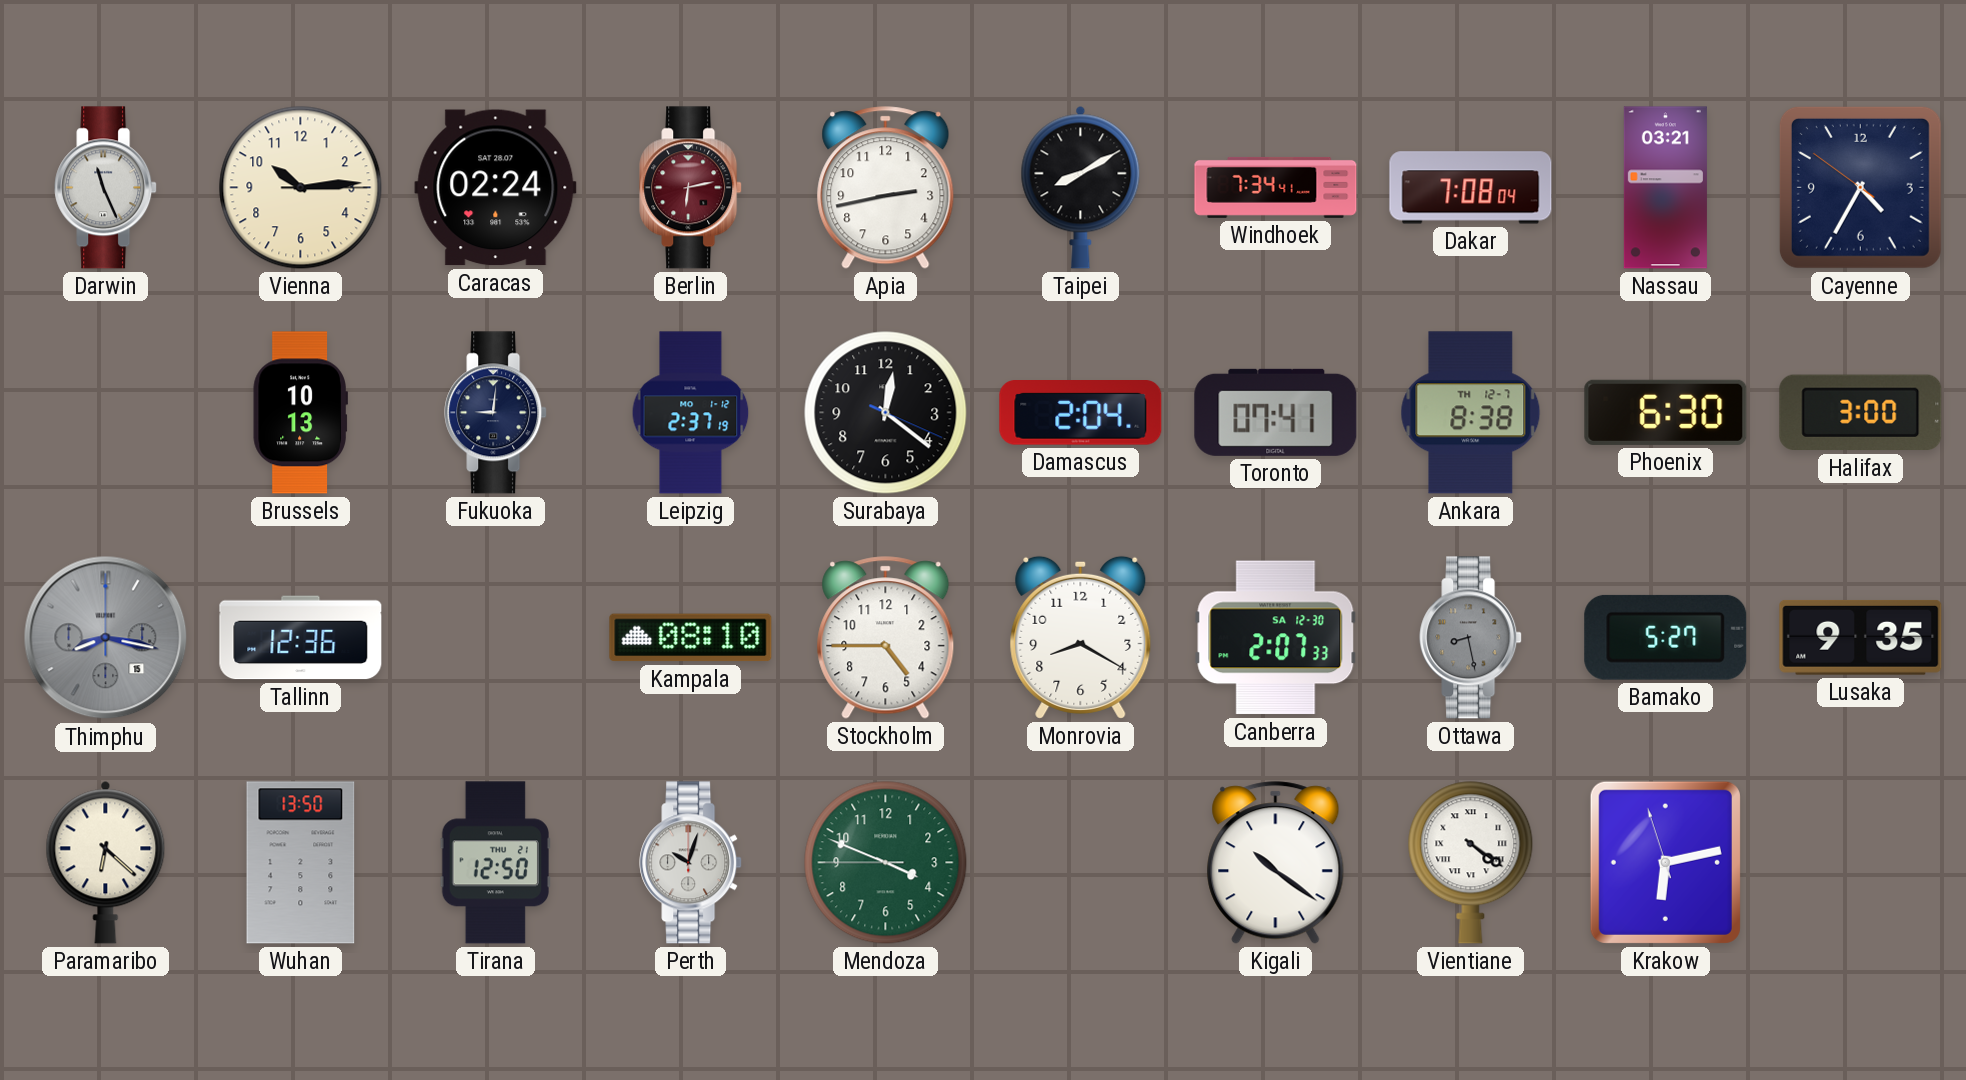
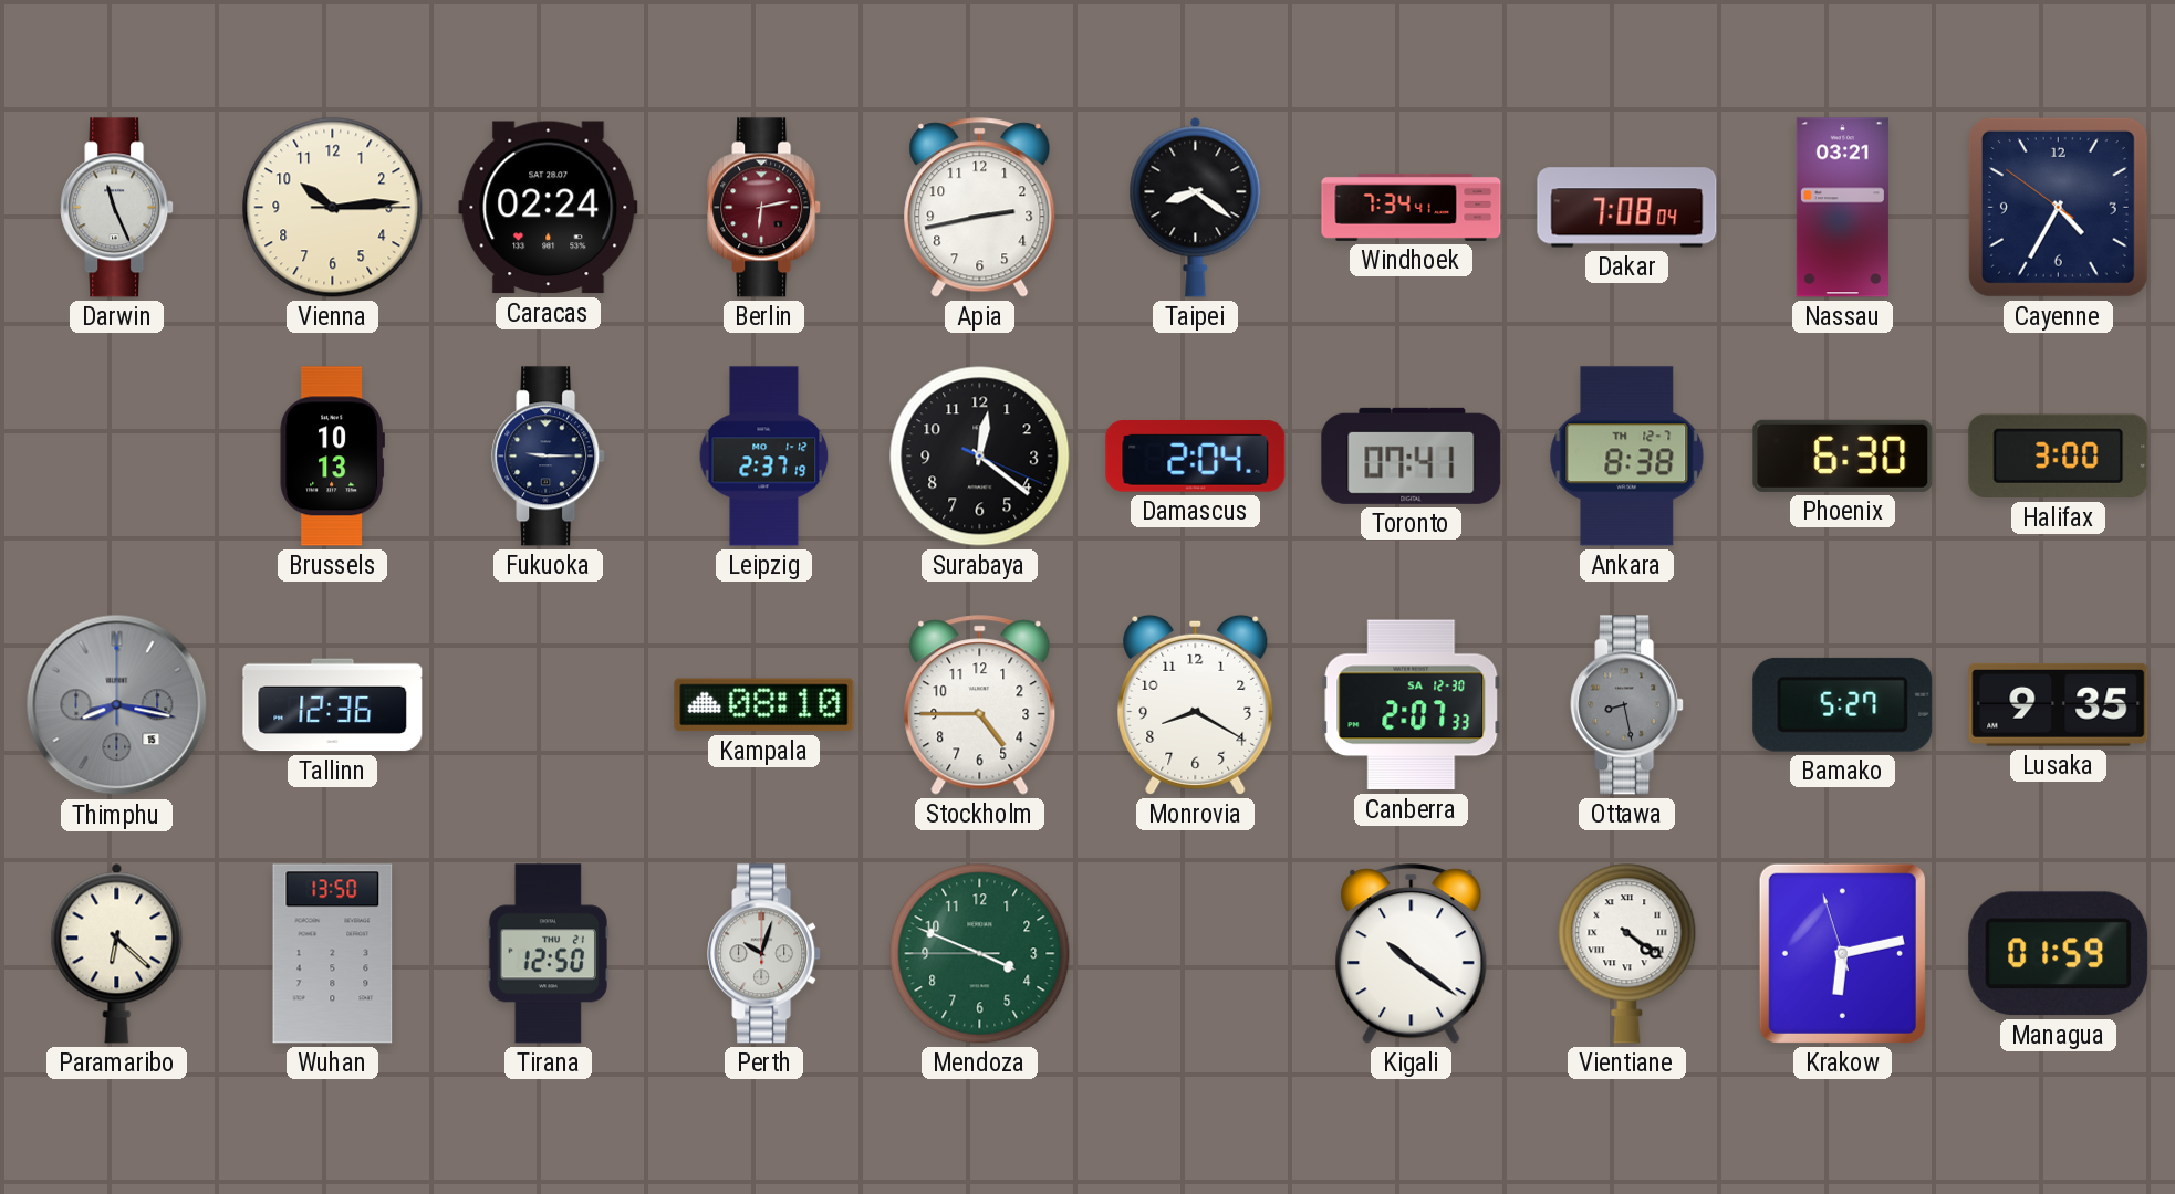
Taipei: 8:10 -> 8:21 (1196, 207)
Fukuoka: 9:01 -> 9:15 (549, 457)
Managua: none -> 01:59 (2059, 954)
